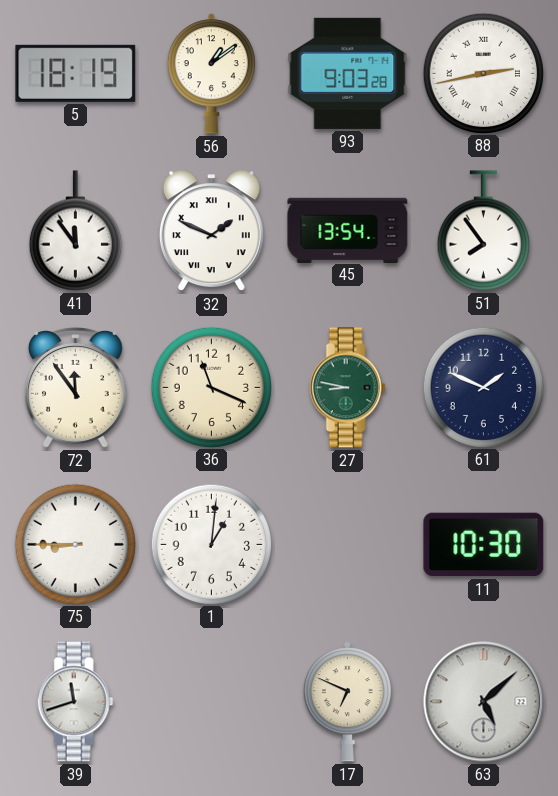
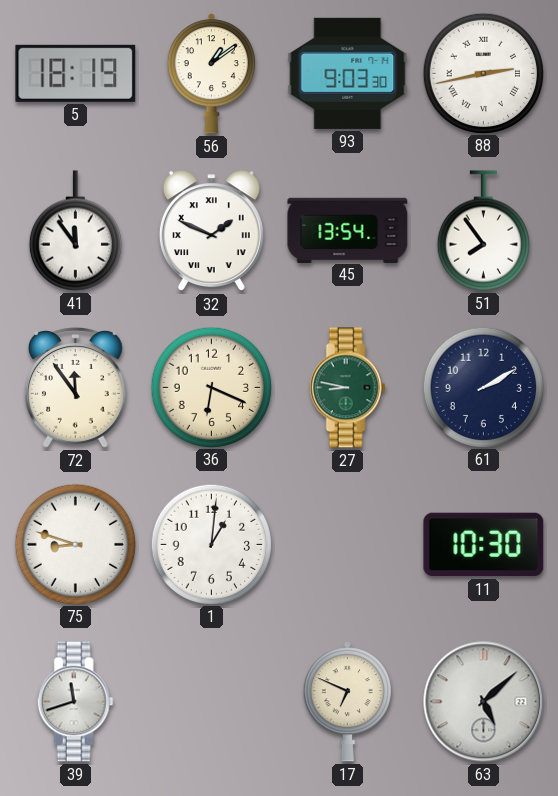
93: 9:03:28 -> 9:03:30 (348, 73)
36: 11:19 -> 6:19 (211, 387)
61: 1:49 -> 2:10 (483, 387)
75: 8:45 -> 8:48 (75, 544)
